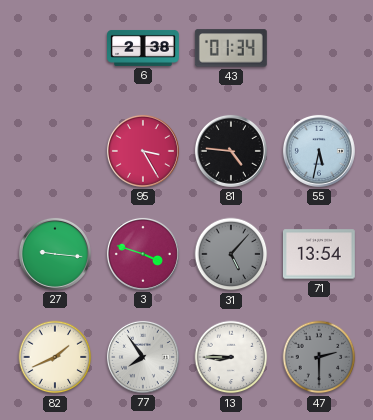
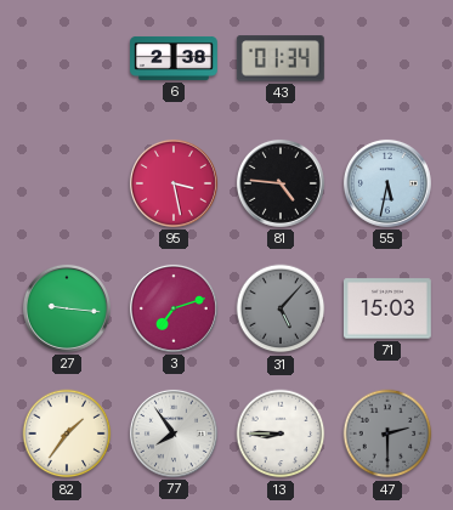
95: 3:25 -> 3:28 (174, 183)
3: 3:48 -> 7:12 (174, 308)
71: 13:54 -> 15:03 (387, 308)
82: 1:41 -> 1:36 (67, 433)
